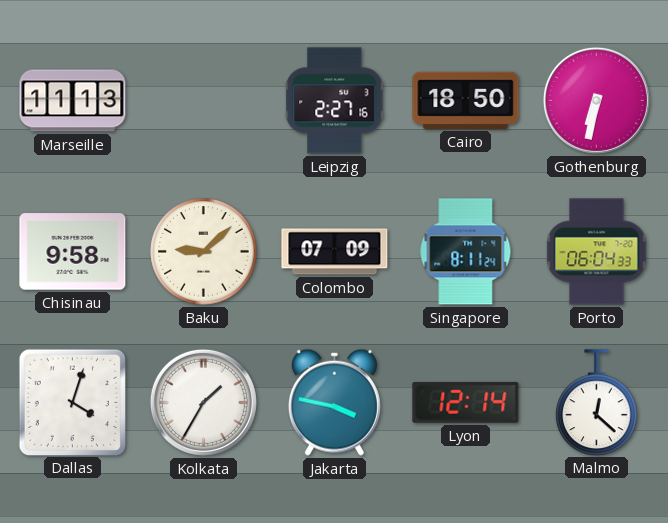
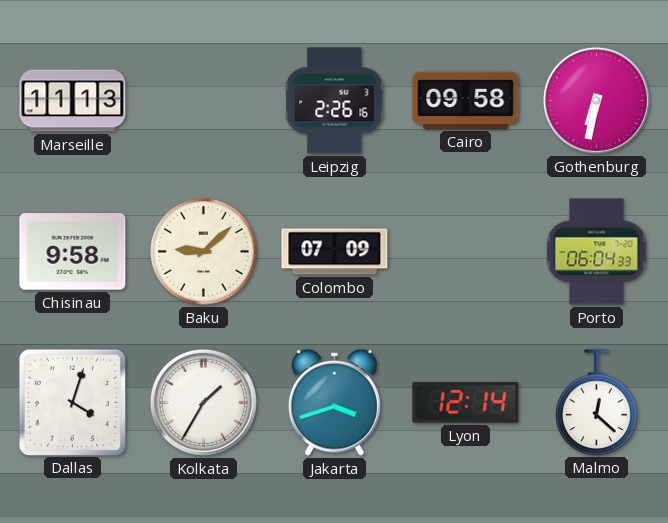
Leipzig: 2:27 -> 2:26 (335, 101)
Cairo: 18:50 -> 09:58 (466, 100)
Singapore: 8:11 -> none (466, 252)
Jakarta: 3:47 -> 3:42 (334, 402)
